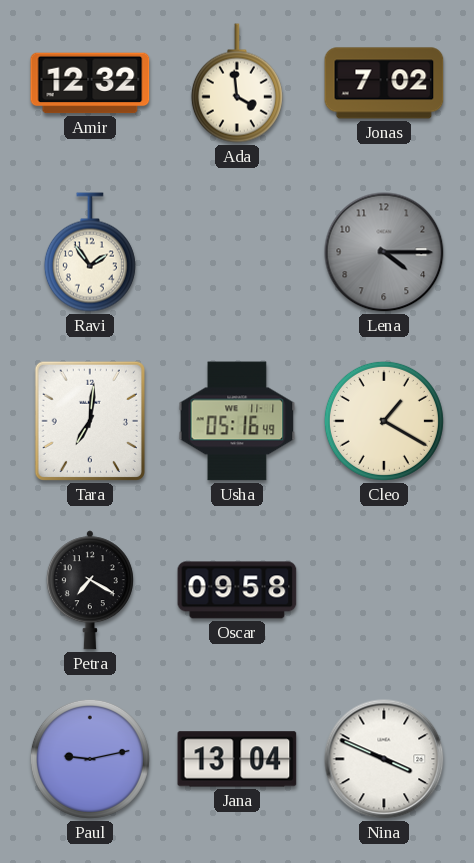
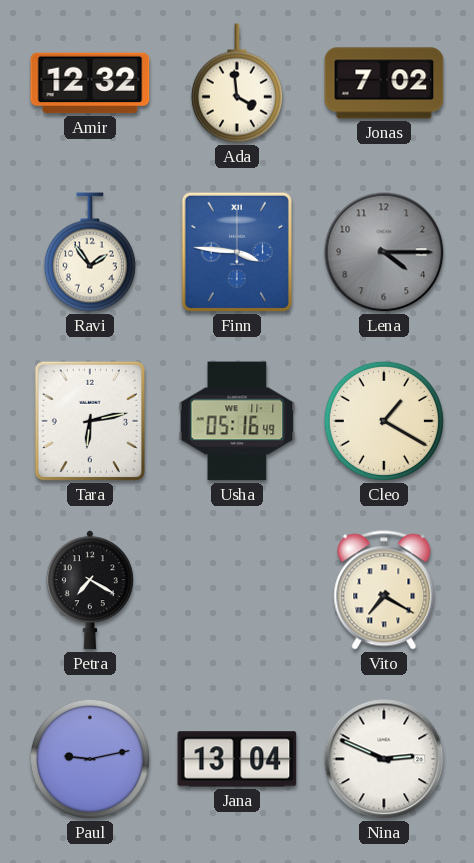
Finn: none -> 3:46 (237, 252)
Tara: 7:01 -> 6:13 (90, 421)
Oscar: 09:58 -> none (237, 590)
Vito: none -> 7:20 (384, 590)
Nina: 3:49 -> 2:49 (384, 759)
